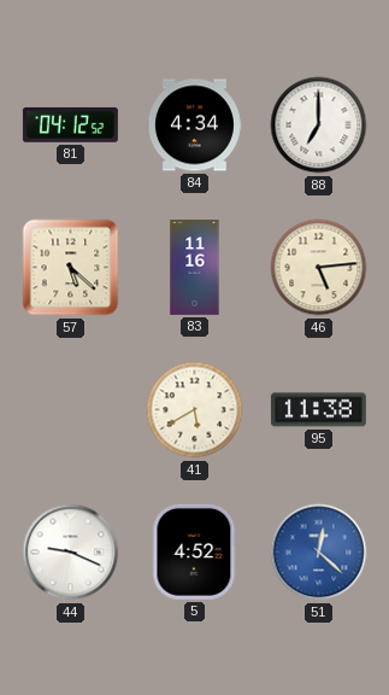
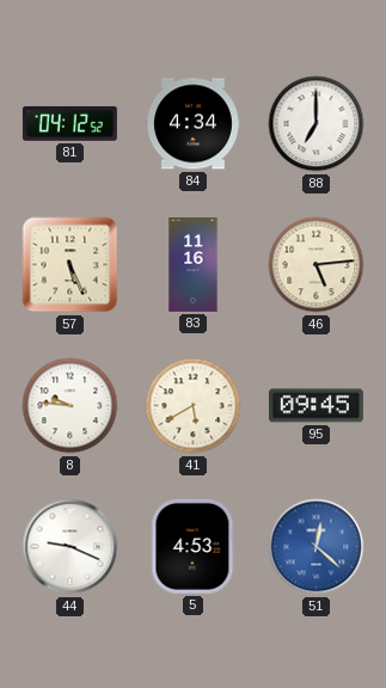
57: 5:22 -> 5:26 (71, 265)
8: none -> 9:46 (71, 406)
95: 11:38 -> 09:45 (315, 406)
5: 4:52 -> 4:53 (194, 546)
